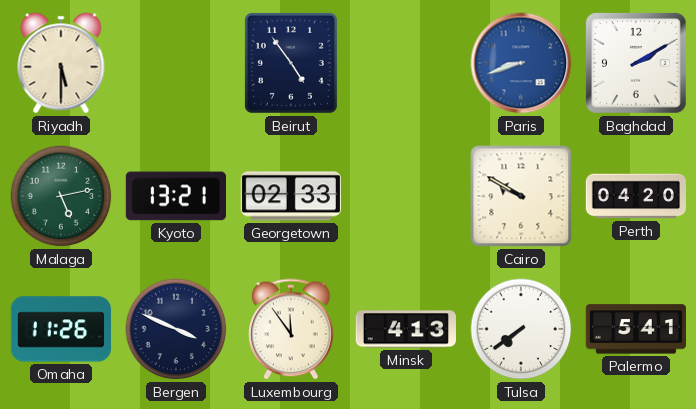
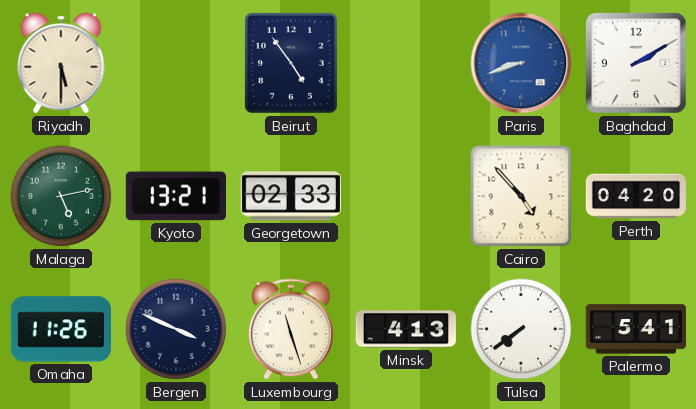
Cairo: 9:50 -> 4:53 (521, 196)
Luxembourg: 11:54 -> 11:27 (292, 329)
